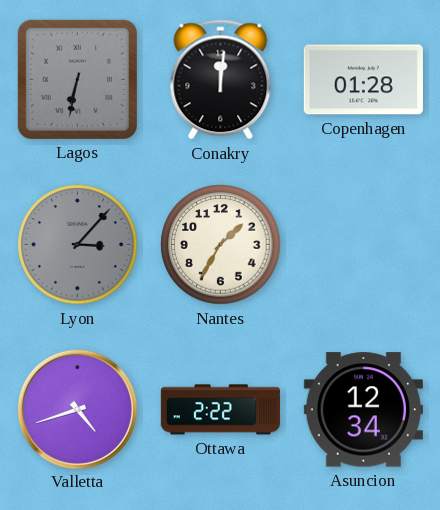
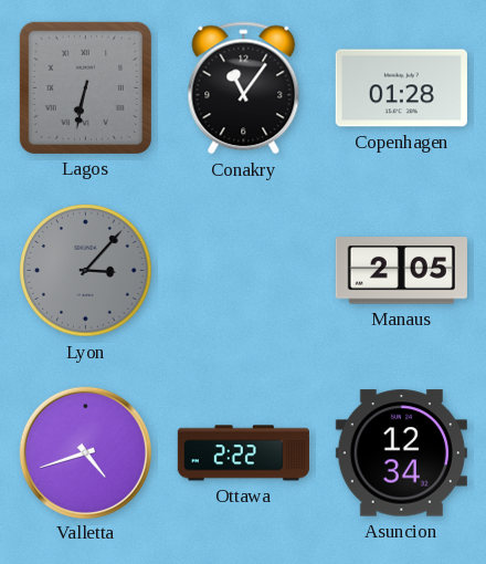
Conakry: 12:01 -> 11:06 (244, 88)
Nantes: 1:35 -> none (221, 245)
Manaus: none -> 2:05 (401, 271)
